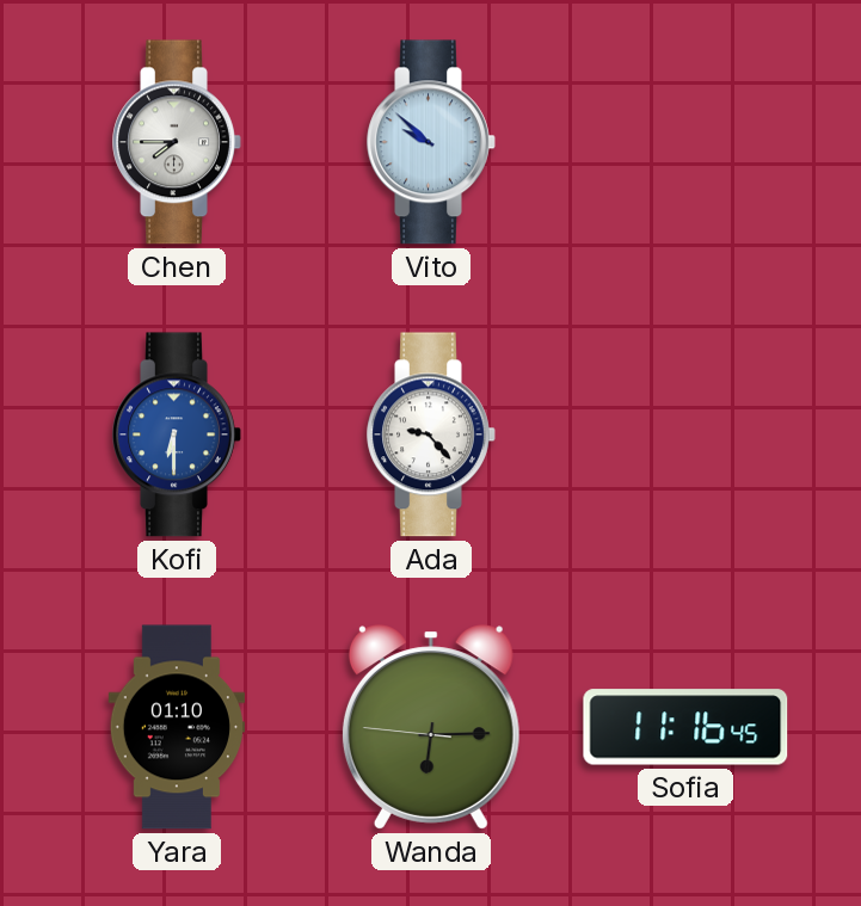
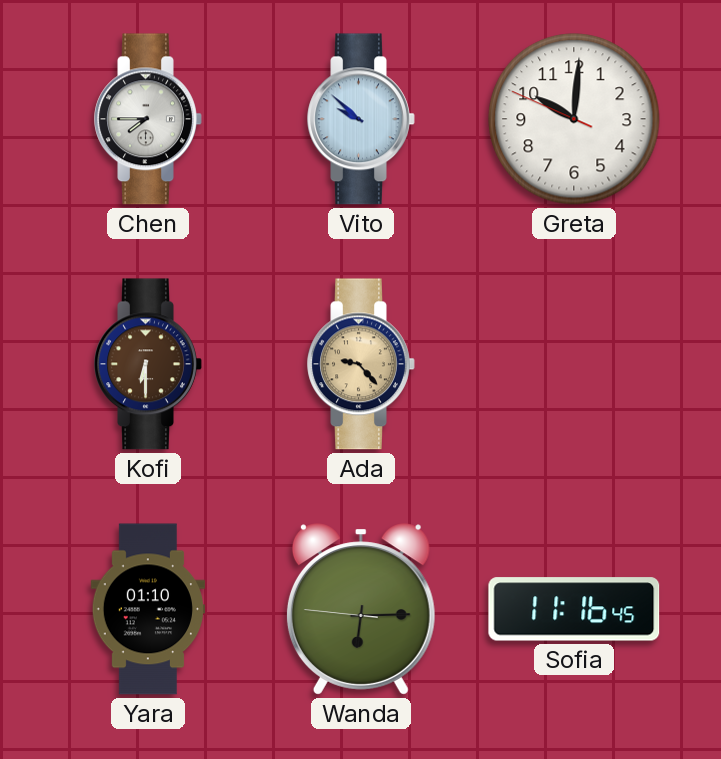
Greta: none -> 10:00 (574, 119)
Kofi dial: blue -> brown (148, 364)
Ada dial: white -> champagne (361, 364)
